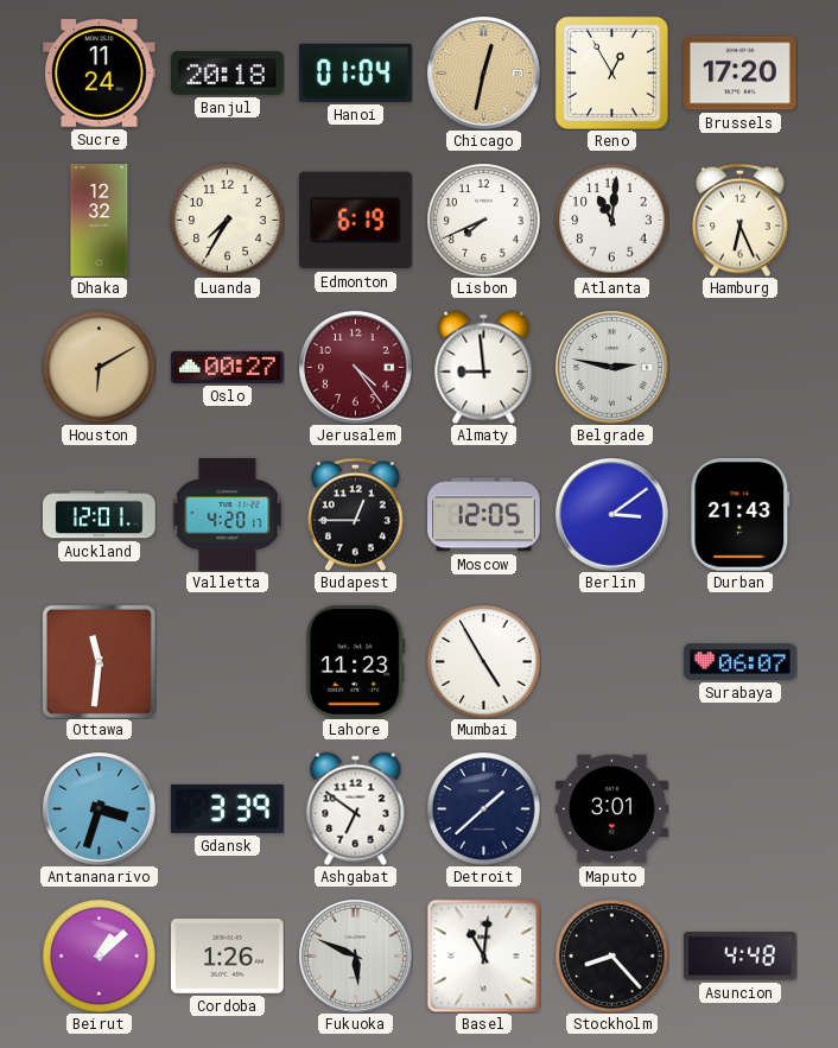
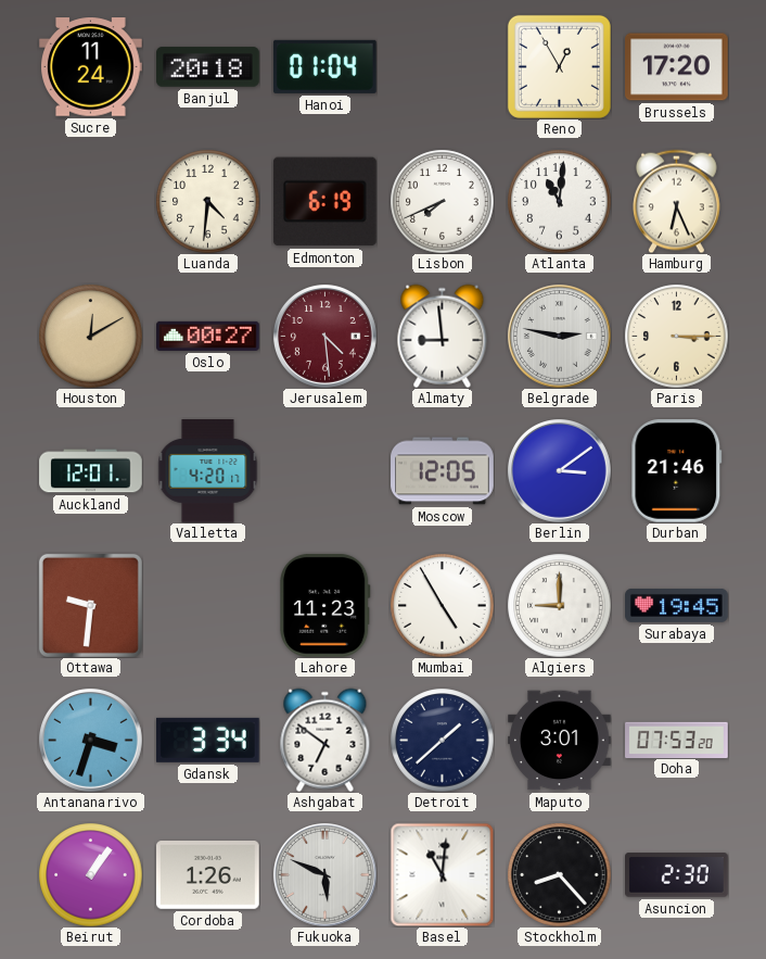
Chicago: 12:32 -> none (484, 74)
Dhaka: 12:32 -> none (100, 221)
Luanda: 7:35 -> 4:31 (207, 201)
Houston: 6:10 -> 12:10 (90, 336)
Jerusalem: 4:24 -> 4:29 (325, 337)
Paris: none -> 3:15 (676, 336)
Budapest: 12:45 -> none (356, 514)
Durban: 21:43 -> 21:46 (677, 471)
Ottawa: 11:31 -> 9:31 (90, 605)
Algiers: none -> 9:00 (559, 605)
Surabaya: 06:07 -> 19:45 (677, 605)
Gdansk: 3:39 -> 3:34 (207, 740)
Doha: none -> 07:53 (677, 740)
Beirut: 1:08 -> 1:06 (90, 874)
Asuncion: 4:48 -> 2:30 (677, 875)
